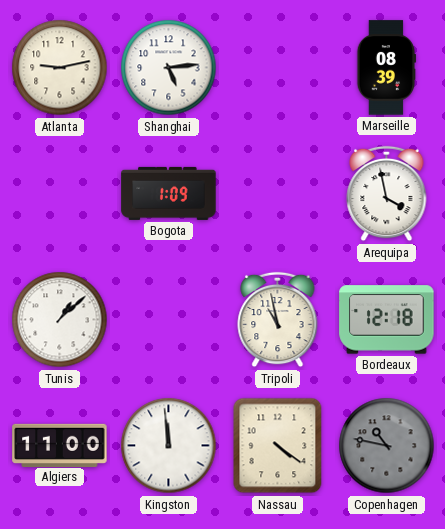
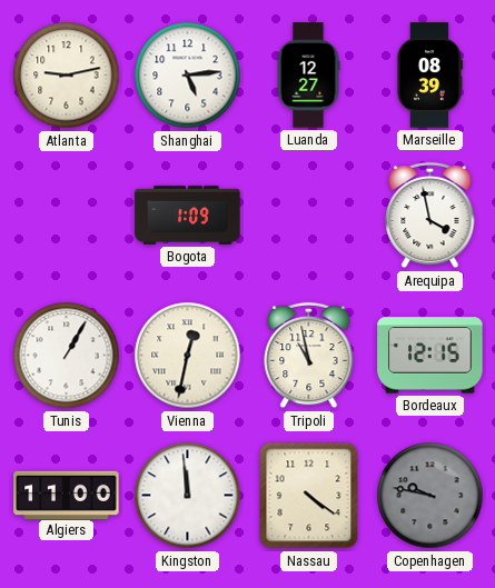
Luanda: none -> 12:27 (308, 76)
Tunis: 1:08 -> 1:05 (67, 356)
Vienna: none -> 12:32 (188, 356)
Bordeaux: 12:18 -> 12:15 (430, 356)
Copenhagen: 10:47 -> 9:47 (430, 496)
